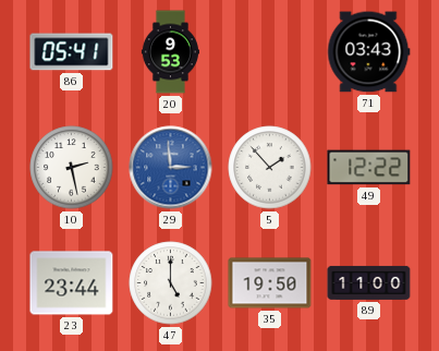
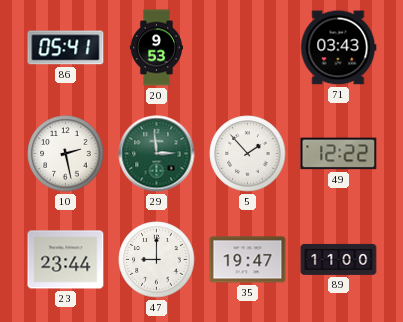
29 dial: blue -> green (157, 154)
47: 5:00 -> 9:00 (157, 260)
35: 19:50 -> 19:47 (248, 260)
